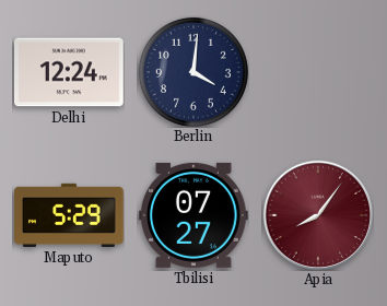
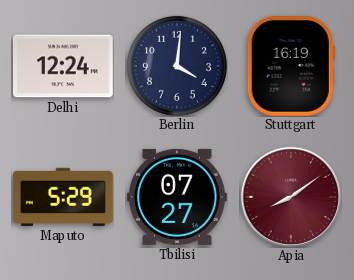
Stuttgart: none -> 16:19 (291, 67)
Apia: 8:06 -> 8:09 (290, 196)
